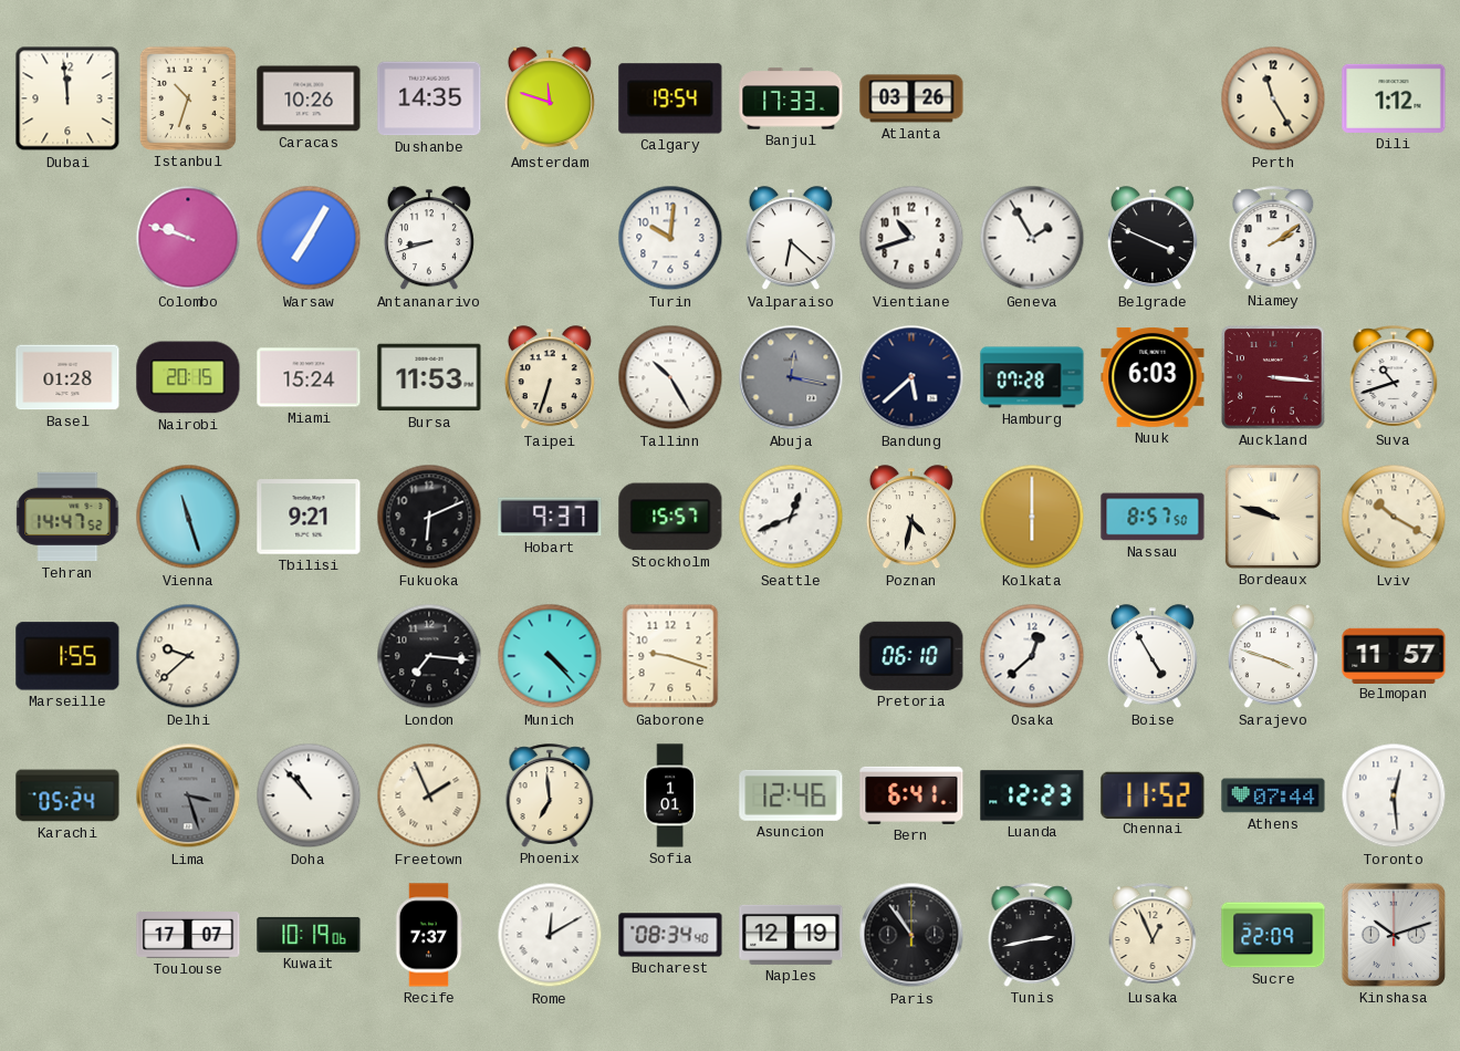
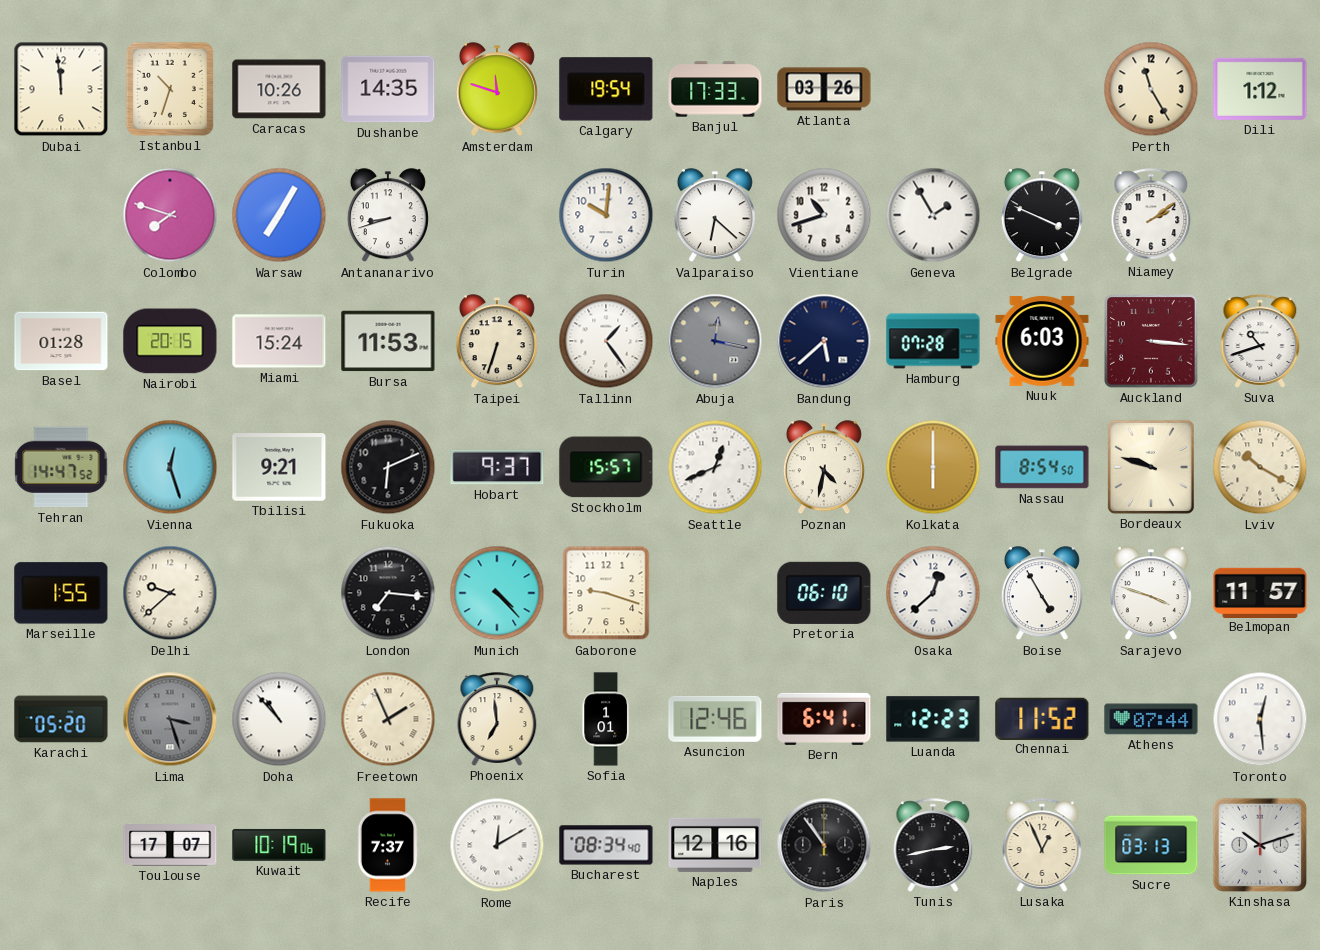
Colombo: 9:48 -> 7:48 (170, 215)
Tallinn: 10:25 -> 1:24 (606, 341)
Vienna: 11:27 -> 12:27 (170, 467)
Nassau: 8:57 -> 8:54 (1042, 467)
Karachi: 05:24 -> 05:20 (61, 719)
Naples: 12:19 -> 12:16 (715, 845)
Sucre: 22:09 -> 03:13 (1151, 845)
